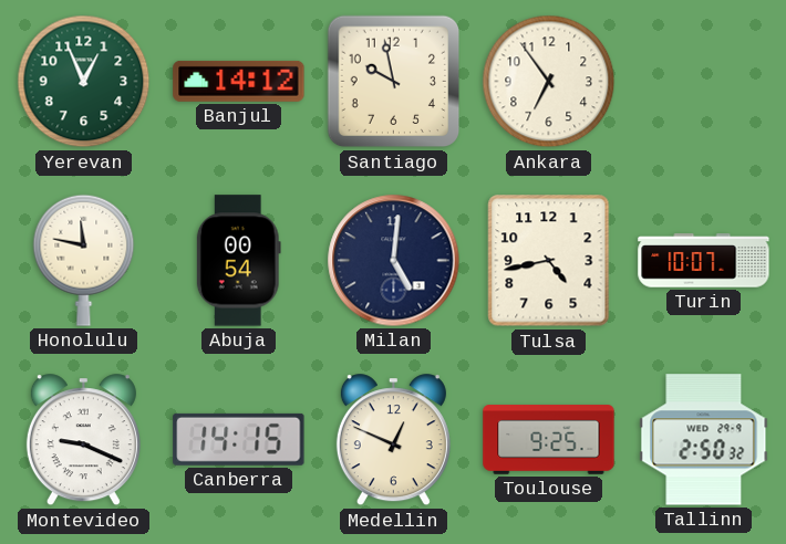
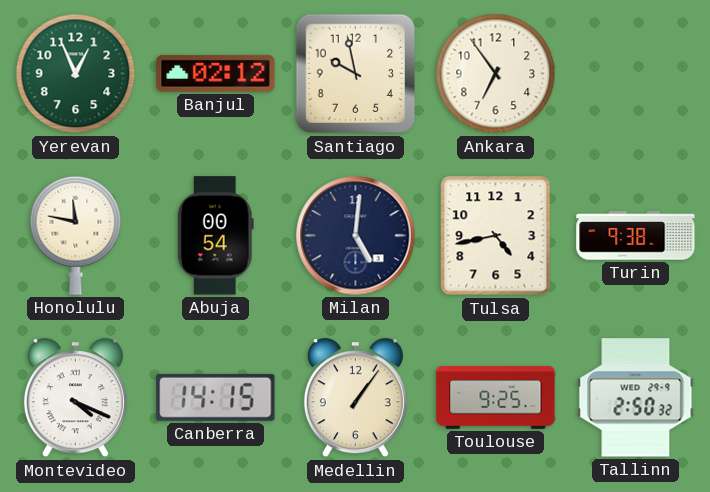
Banjul: 14:12 -> 02:12 (216, 73)
Turin: 10:07 -> 9:38 (636, 236)
Montevideo: 9:19 -> 4:19 (75, 398)
Medellin: 12:49 -> 1:06 (355, 398)
